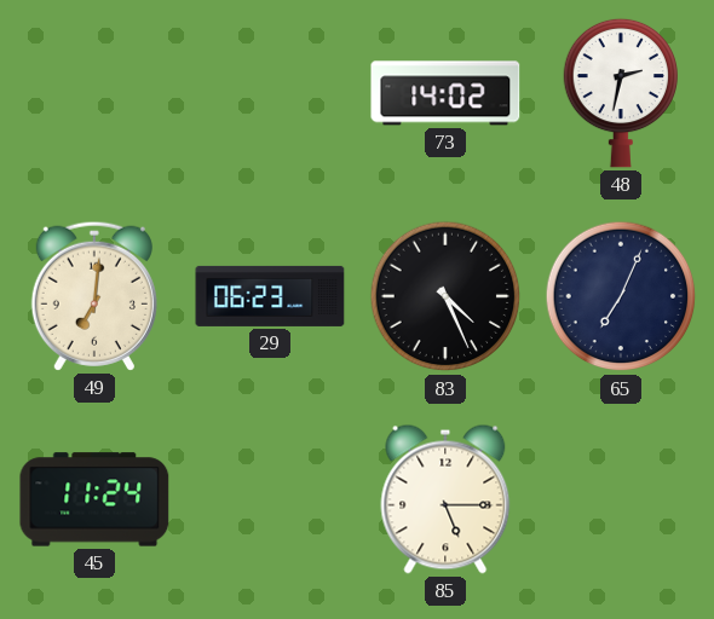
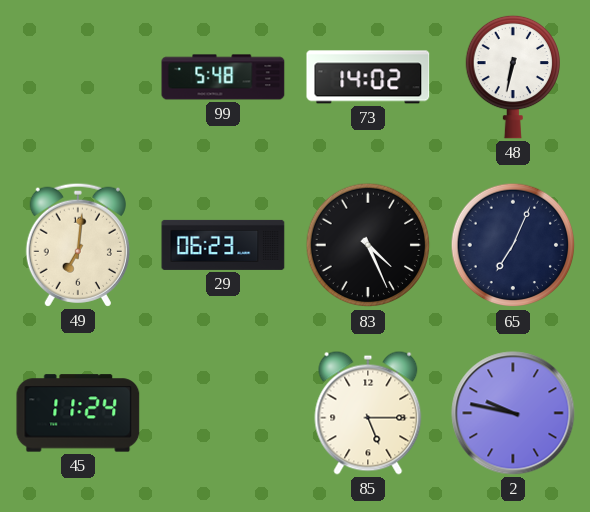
99: none -> 5:48 (223, 77)
48: 2:32 -> 6:32 (512, 77)
2: none -> 9:47 (513, 413)
